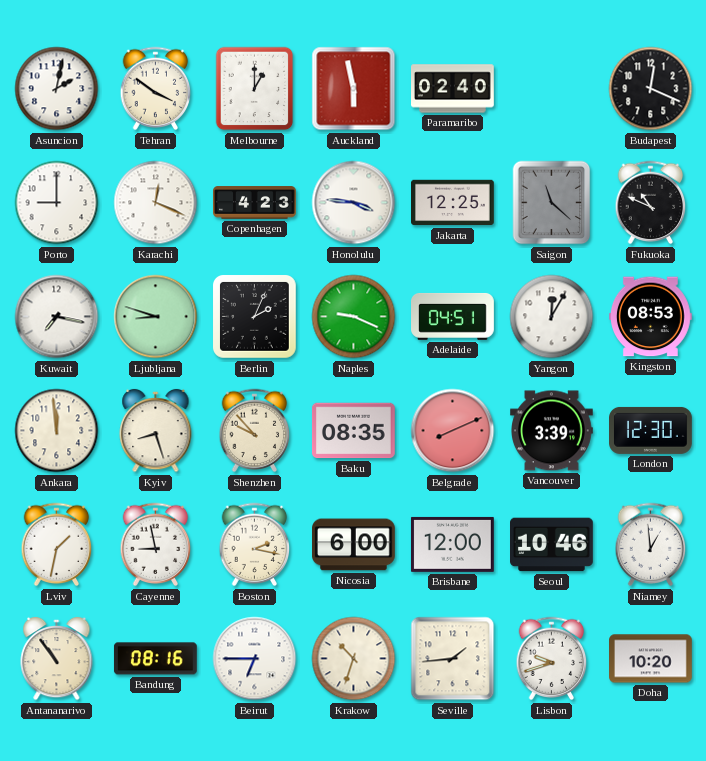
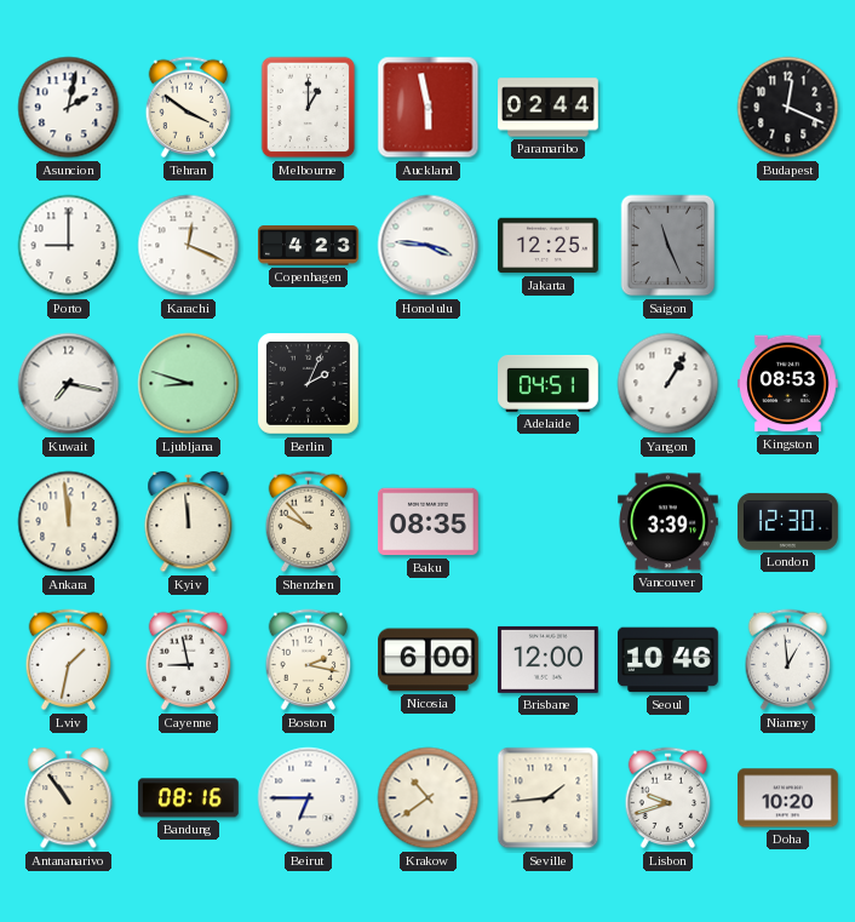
Paramaribo: 02:40 -> 02:44 (549, 108)
Saigon: 11:22 -> 11:26 (668, 246)
Fukuoka: 10:49 -> none (651, 203)
Naples: 9:19 -> none (354, 317)
Yangon: 12:05 -> 1:05 (668, 384)
Kyiv: 8:27 -> 11:59 (189, 522)
Belgrade: 8:11 -> none (453, 431)
Krakow: 10:33 -> 10:39 (429, 798)
